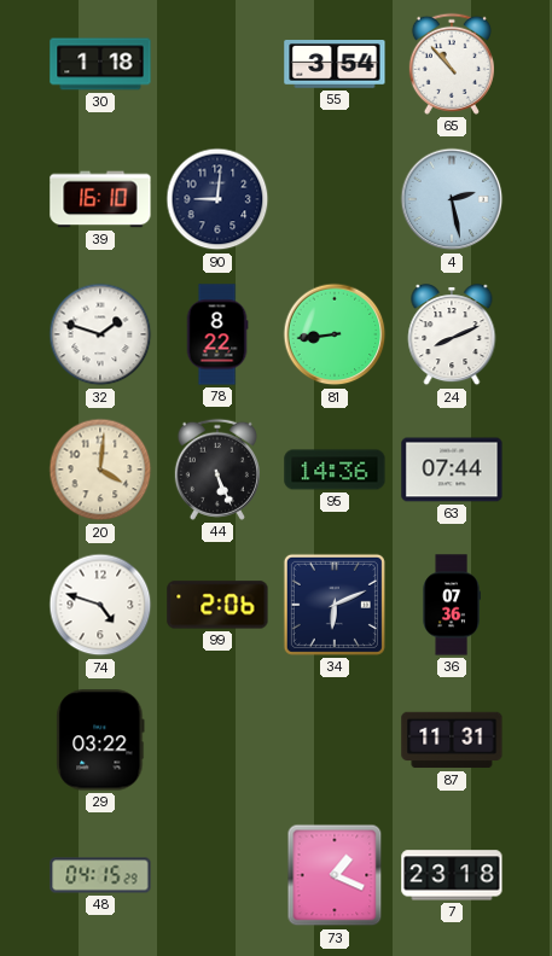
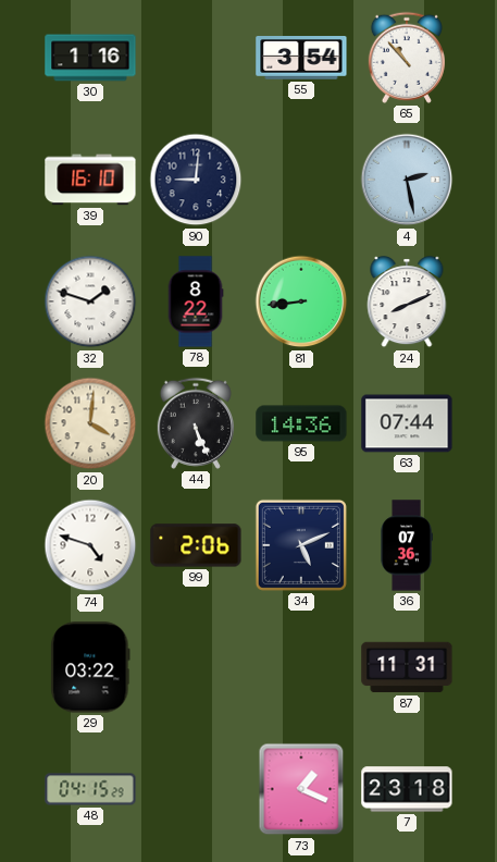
30: 1:18 -> 1:16 (90, 58)
34: 6:11 -> 5:11 (301, 545)
